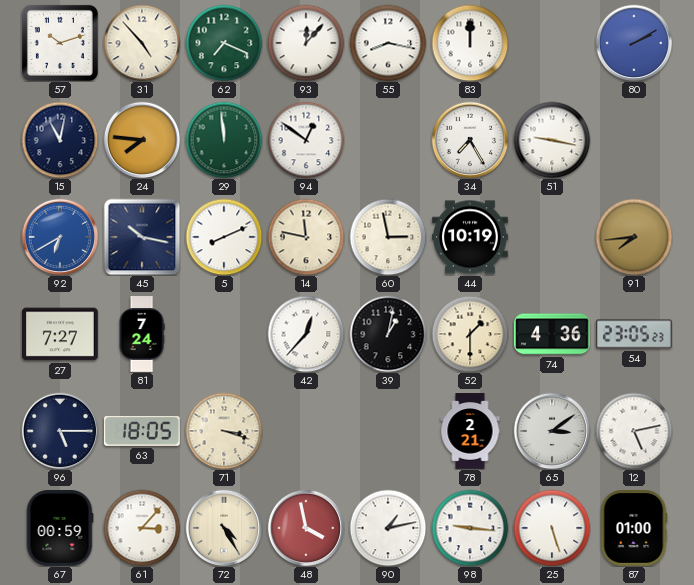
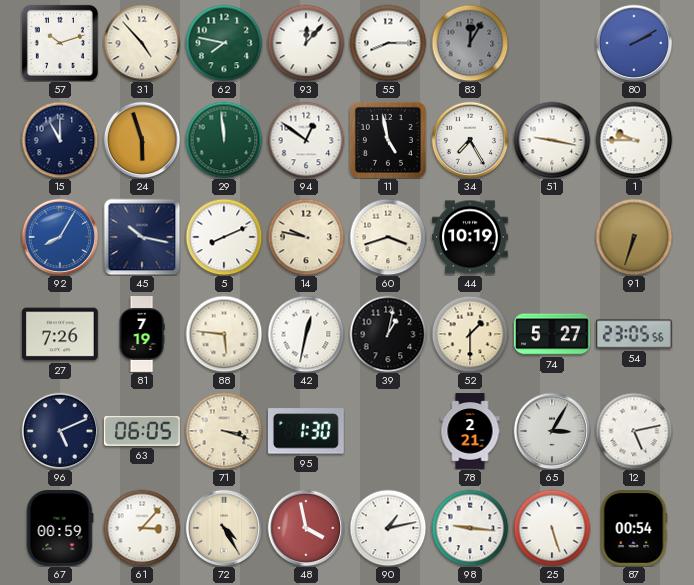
62: 7:19 -> 7:47 (224, 43)
55: 8:17 -> 8:15 (388, 43)
83: 12:00 -> 12:05 (470, 43)
83 dial: white -> grey (470, 43)
15: 11:02 -> 11:00 (60, 140)
24: 7:46 -> 5:57 (142, 140)
11: none -> 4:58 (388, 140)
1: none -> 9:45 (634, 140)
92: 6:40 -> 8:05 (60, 237)
14: 11:47 -> 9:47 (306, 237)
60: 2:58 -> 3:42 (388, 237)
91: 7:44 -> 6:33 (634, 237)
27: 7:27 -> 7:26 (61, 334)
81: 7:24 -> 7:19 (142, 334)
88: none -> 5:46 (224, 334)
42: 12:37 -> 12:32 (306, 334)
74: 4:36 -> 5:27 (552, 334)
54: 23:05:23 -> 23:05:56 (634, 334)
96: 5:15 -> 5:11 (60, 431)
63: 18:05 -> 06:05 (143, 432)
95: none -> 1:30 (306, 431)
65: 3:09 -> 3:05 (552, 431)
87: 01:00 -> 00:54 (634, 529)
